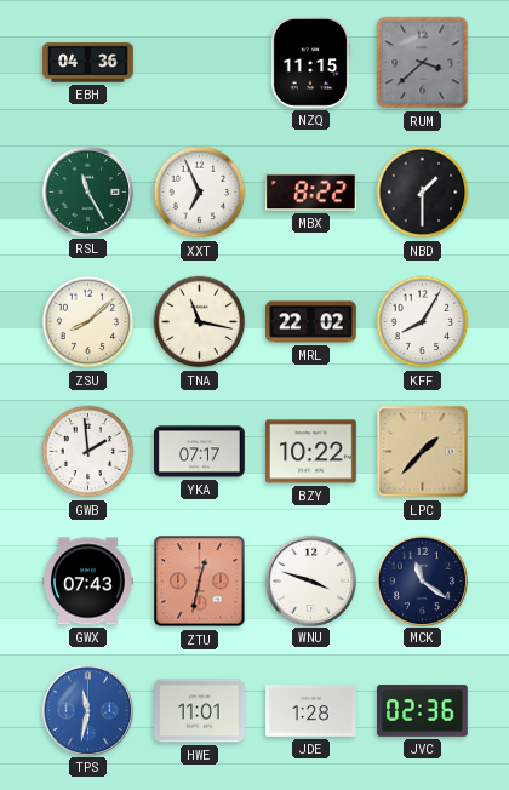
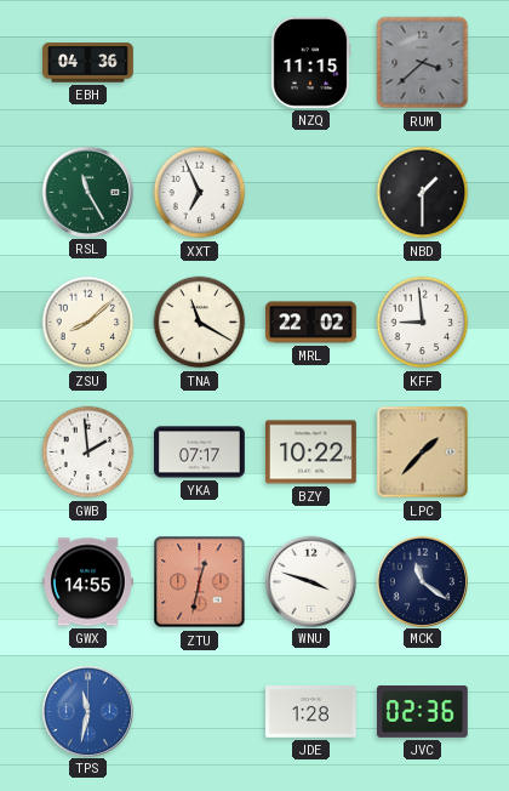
MBX: 8:22 -> none (310, 193)
TNA: 11:17 -> 11:20 (200, 323)
KFF: 8:05 -> 8:59 (423, 323)
GWX: 07:43 -> 14:55 (88, 582)
HWE: 11:01 -> none (200, 711)
